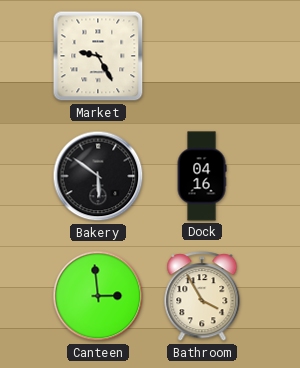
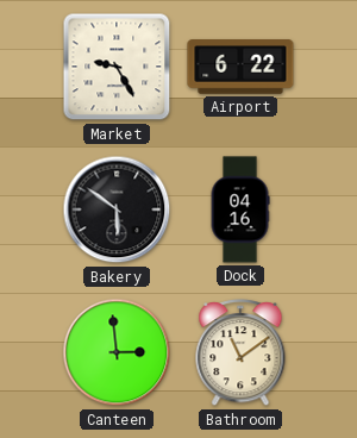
Airport: none -> 6:22 (240, 67)
Bathroom: 3:55 -> 11:09 (240, 353)
